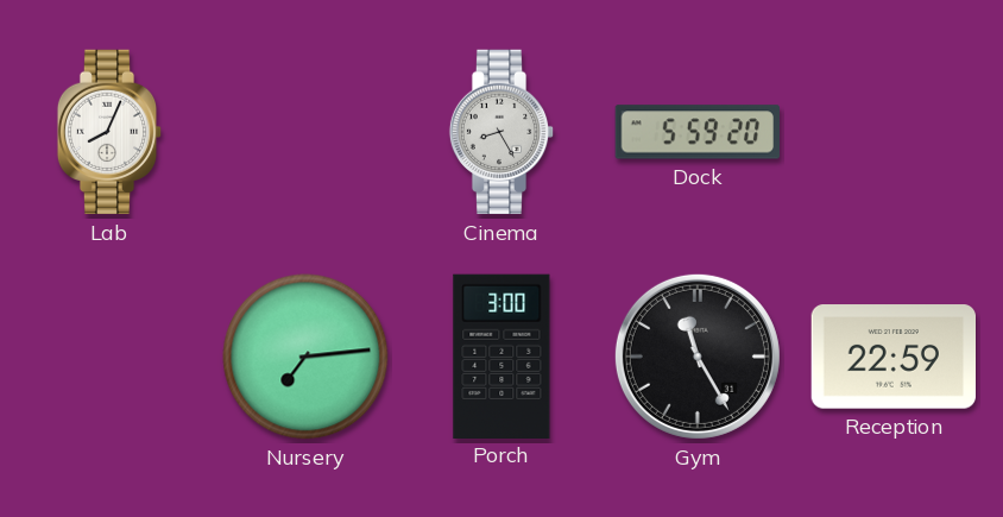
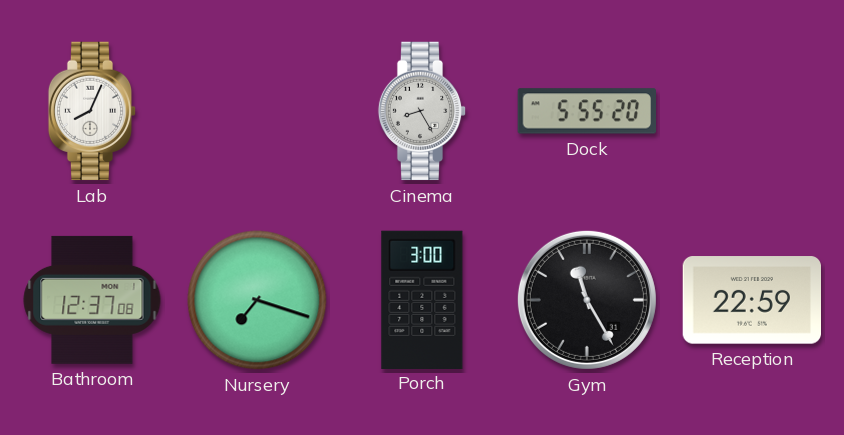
Dock: 5:59 -> 5:55 (586, 111)
Bathroom: none -> 12:37 (92, 300)
Nursery: 7:14 -> 7:18 (257, 300)
